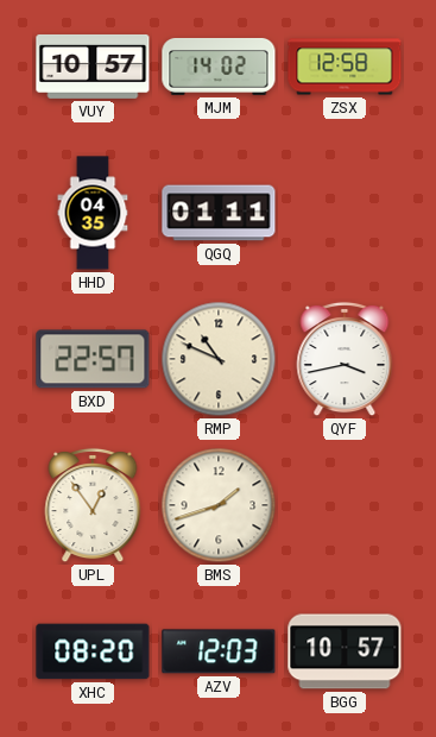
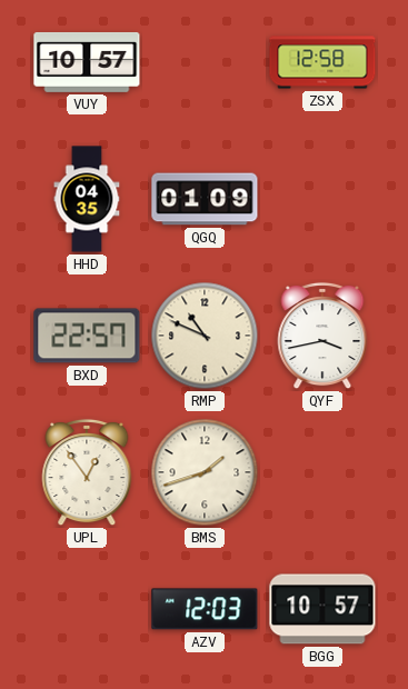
MJM: 14:02 -> none (219, 67)
QGQ: 01:11 -> 01:09 (205, 199)
XHC: 08:20 -> none (93, 651)
